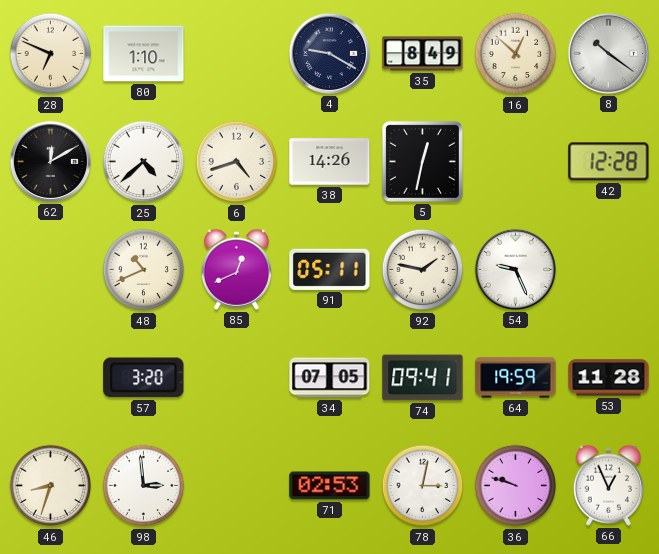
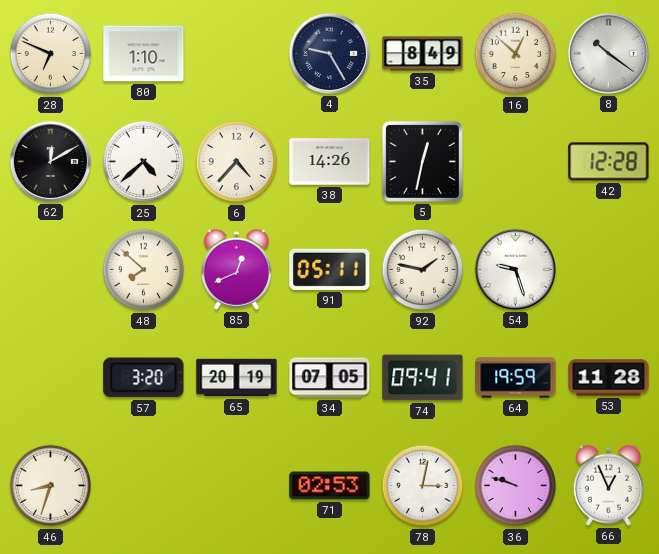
4: 9:20 -> 9:25 (329, 53)
6: 4:42 -> 4:37 (237, 162)
48: 10:41 -> 7:52 (144, 270)
54: 9:26 -> 9:27 (515, 269)
65: none -> 20:19 (237, 378)
98: 2:59 -> none (144, 486)
